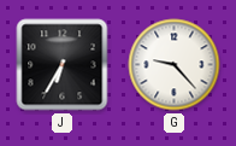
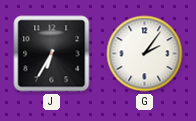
G: 9:23 -> 2:06 (145, 54)
